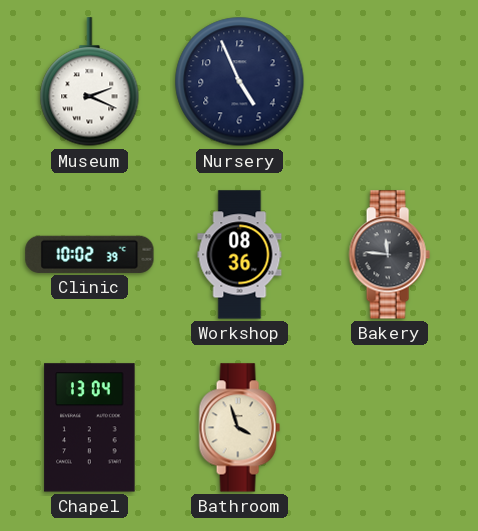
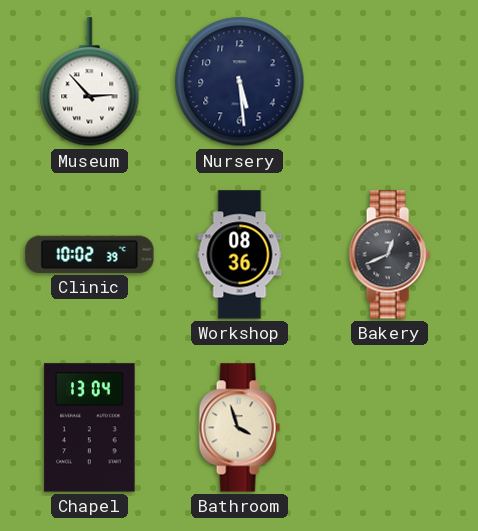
Museum: 2:19 -> 2:53 (90, 82)
Nursery: 4:56 -> 5:29 (240, 82)
Bakery: 11:46 -> 12:41 (389, 255)
